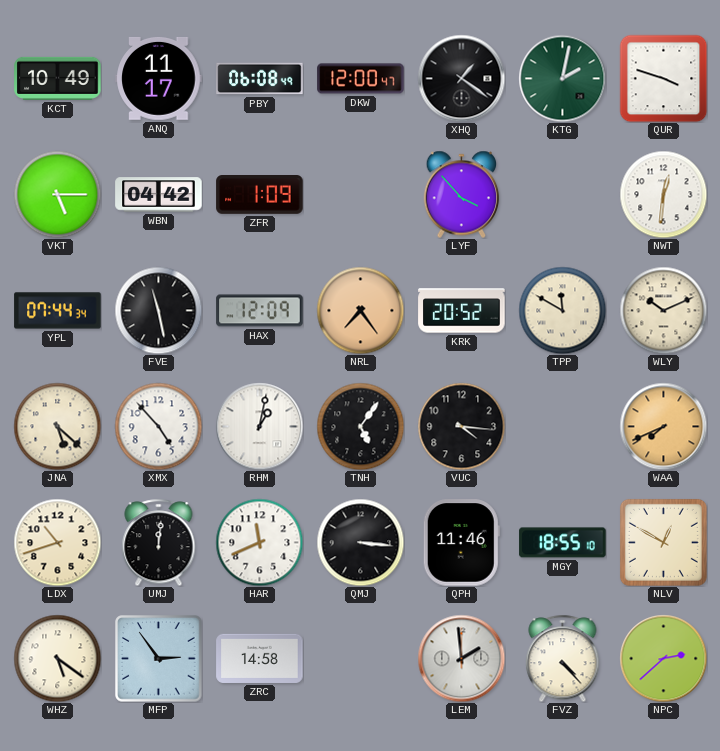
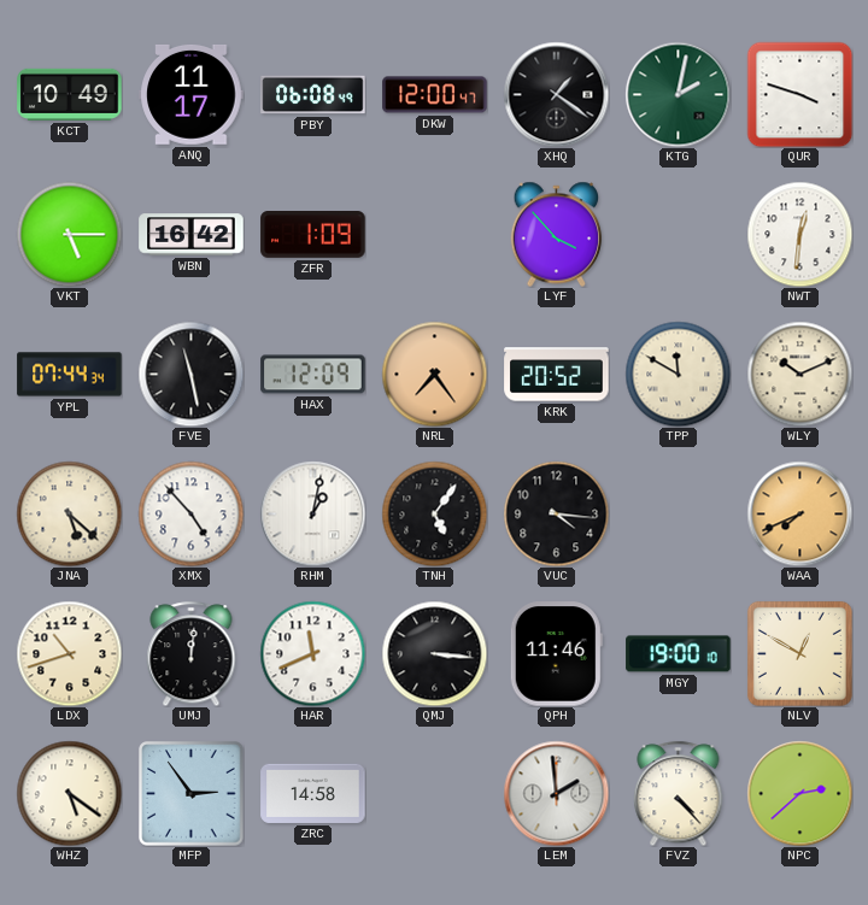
WBN: 04:42 -> 16:42 (192, 235)
MGY: 18:55 -> 19:00 (679, 654)
